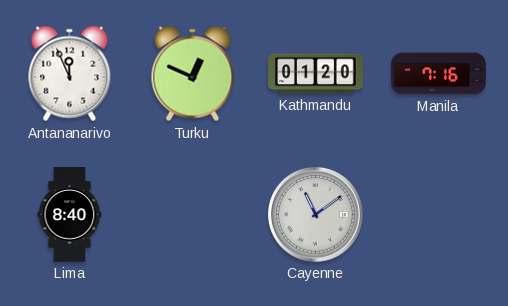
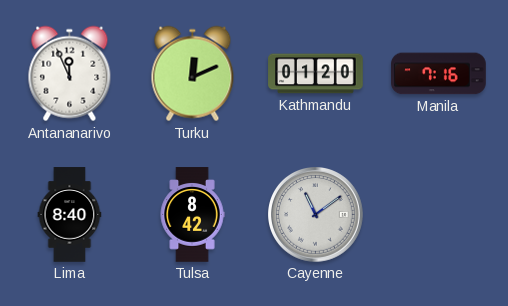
Turku: 12:49 -> 12:11 (193, 74)
Tulsa: none -> 8:42 (192, 215)
